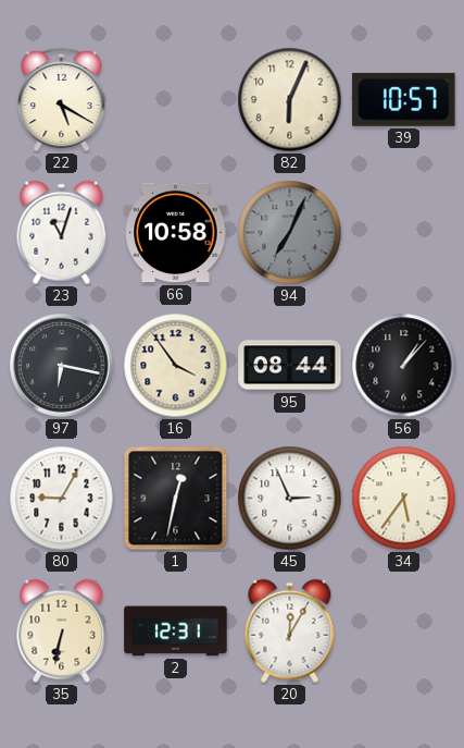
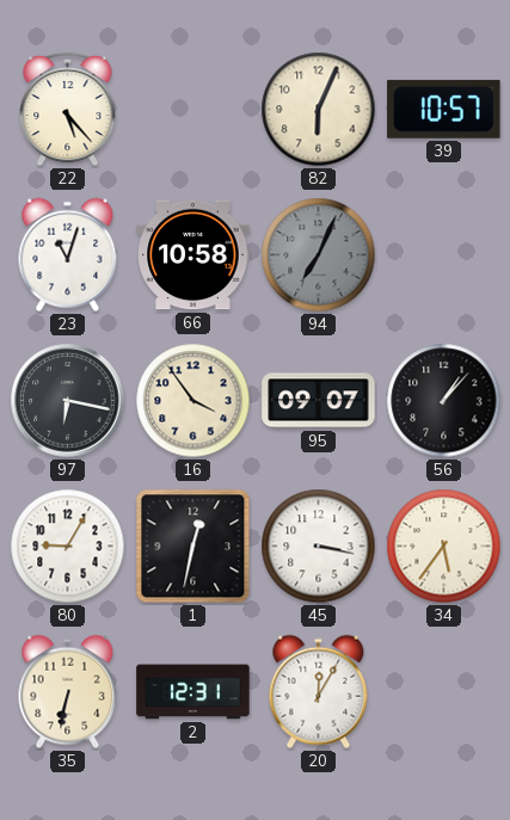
22: 5:20 -> 5:23 (68, 110)
95: 08:44 -> 09:07 (319, 401)
45: 2:56 -> 3:17 (319, 547)
